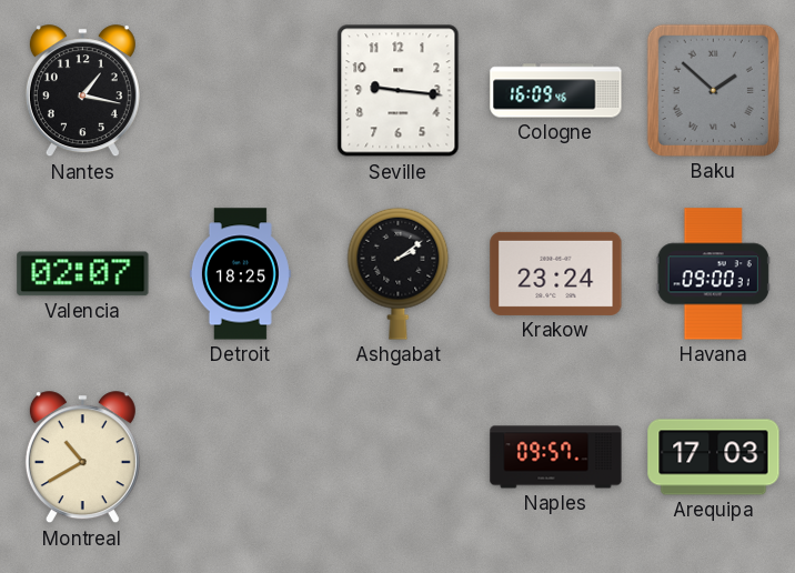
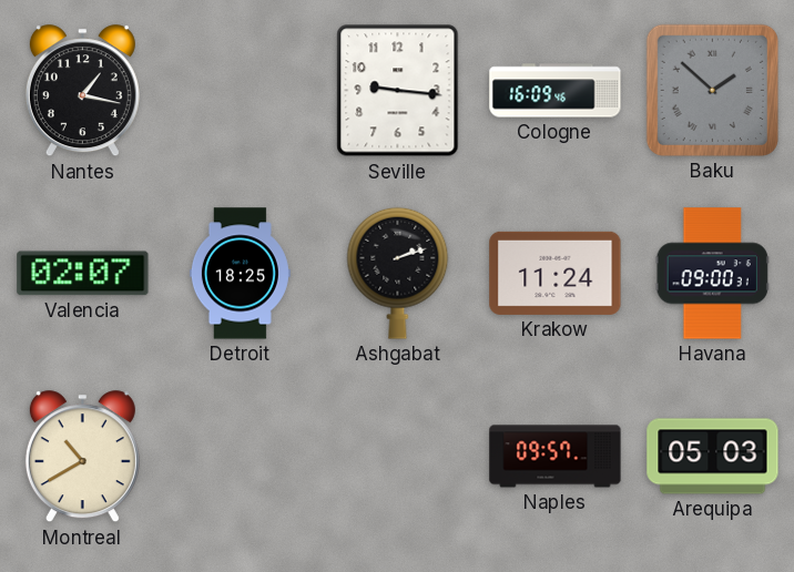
Ashgabat: 2:09 -> 2:12 (398, 273)
Krakow: 23:24 -> 11:24 (556, 273)
Arequipa: 17:03 -> 05:03 (713, 457)
